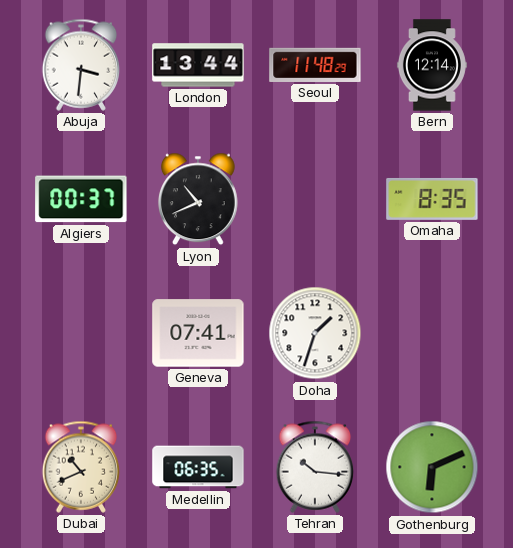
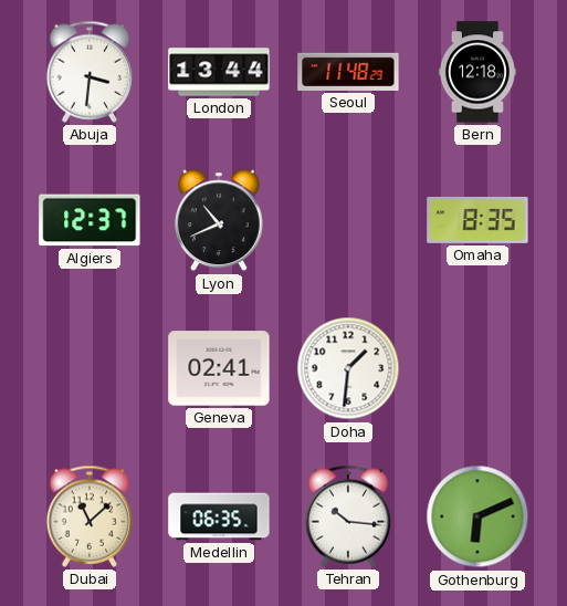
Bern: 12:14 -> 12:18 (477, 72)
Algiers: 00:37 -> 12:37 (90, 220)
Geneva: 07:41 -> 02:41 (219, 368)
Doha: 1:33 -> 1:31 (348, 368)
Dubai: 10:41 -> 11:08 (90, 516)
